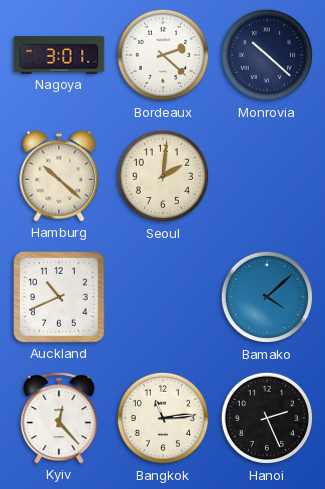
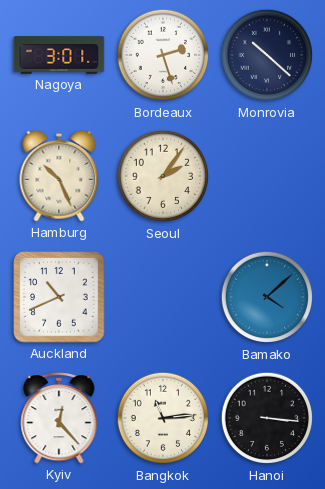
Bordeaux: 2:22 -> 2:27 (163, 55)
Hamburg: 10:22 -> 10:26 (59, 176)
Seoul: 2:01 -> 2:06 (163, 176)
Hanoi: 2:26 -> 3:16 (267, 418)
